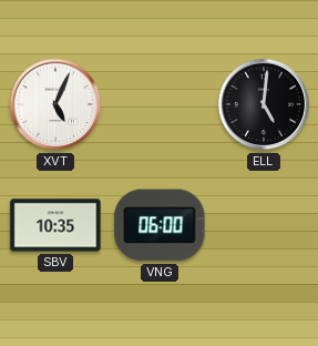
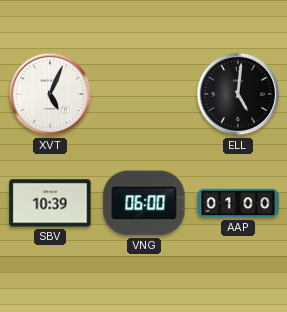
SBV: 10:35 -> 10:39 (50, 203)
AAP: none -> 01:00 (238, 203)
